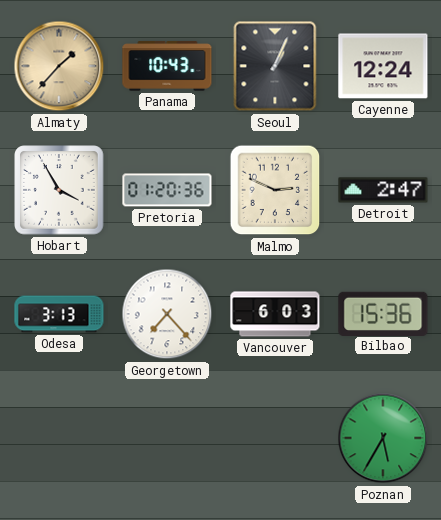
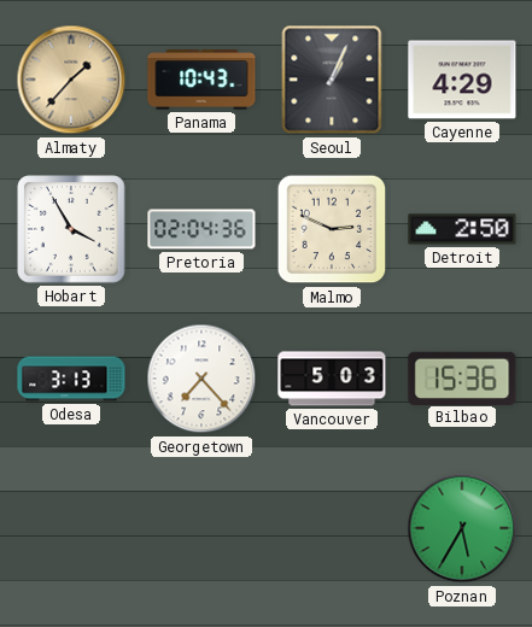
Cayenne: 12:24 -> 4:29 (462, 80)
Pretoria: 01:20 -> 02:04 (201, 229)
Detroit: 2:47 -> 2:50 (462, 229)
Vancouver: 6:03 -> 5:03 (332, 379)
